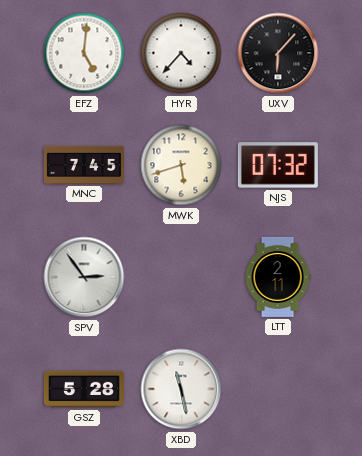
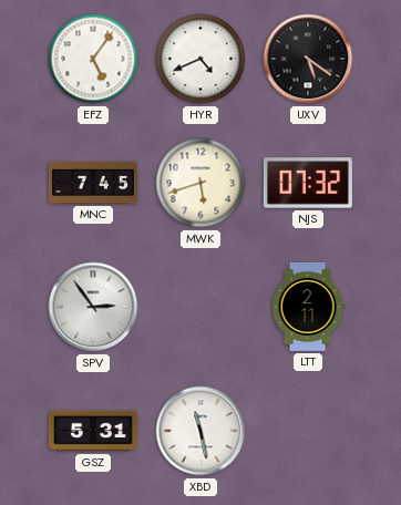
EFZ: 5:01 -> 5:06 (93, 59)
HYR: 4:37 -> 4:41 (200, 59)
UXV: 6:07 -> 5:21 (308, 59)
GSZ: 5:28 -> 5:31 (93, 431)
